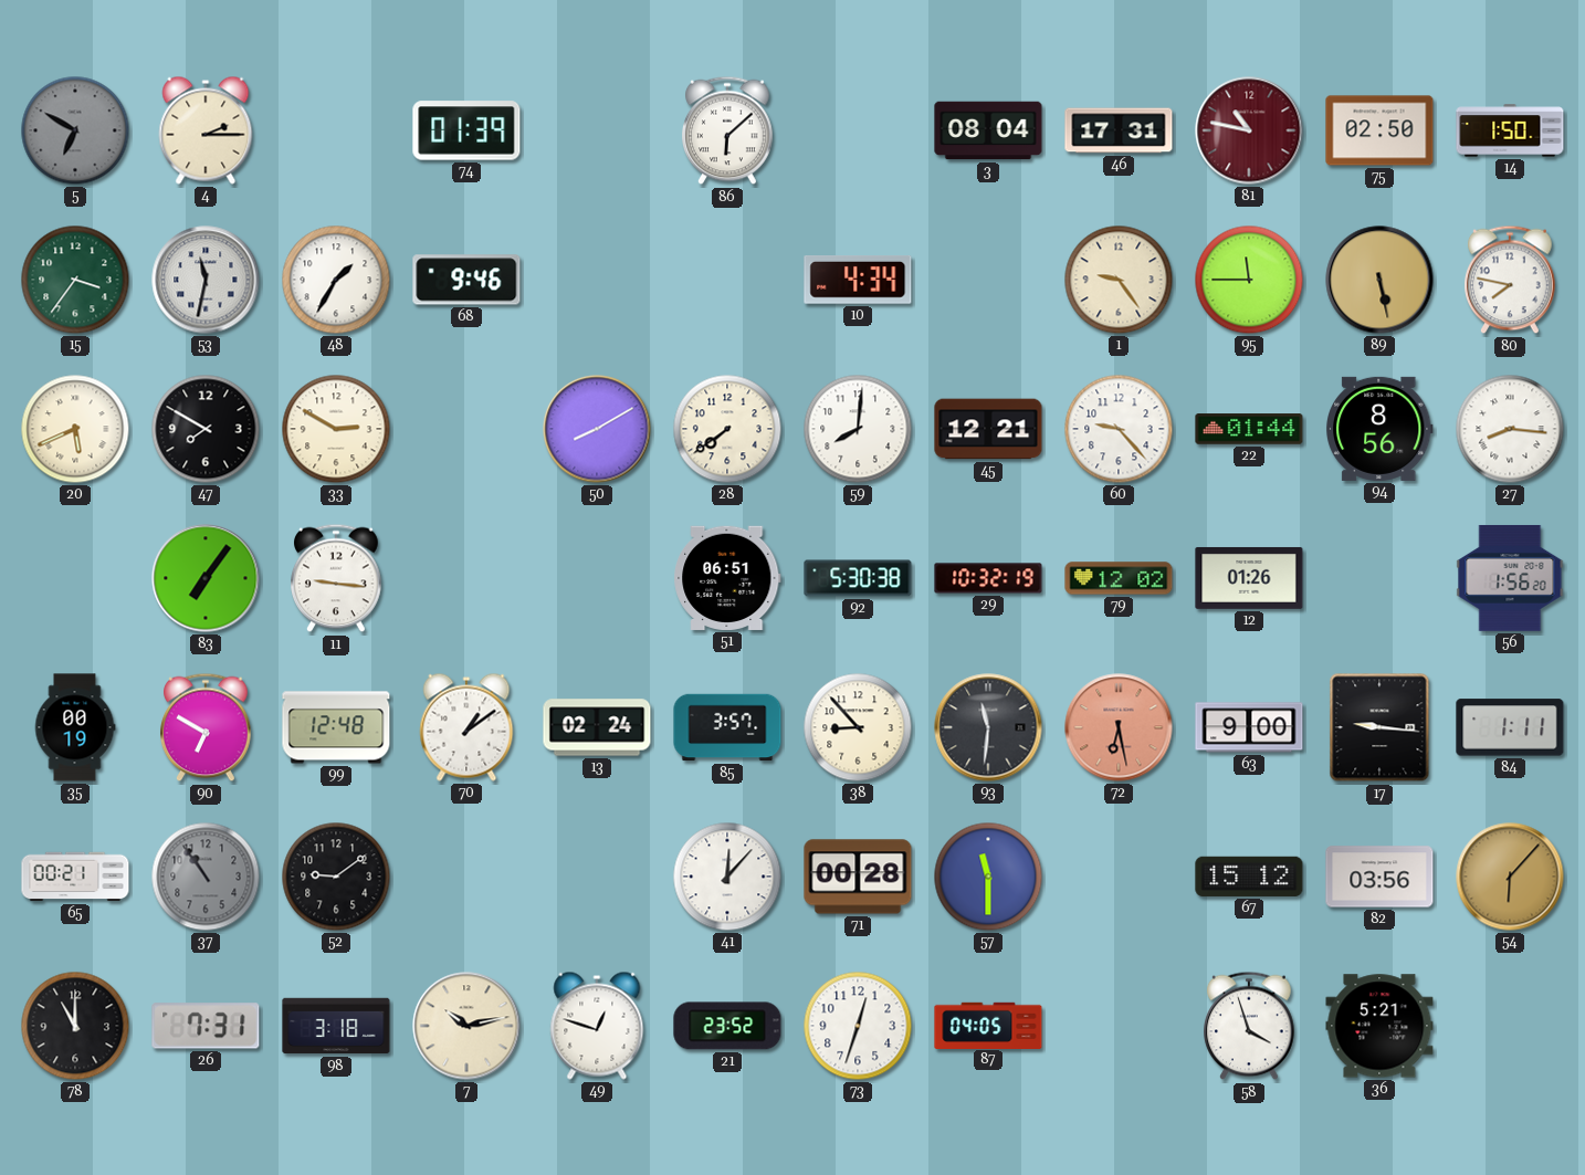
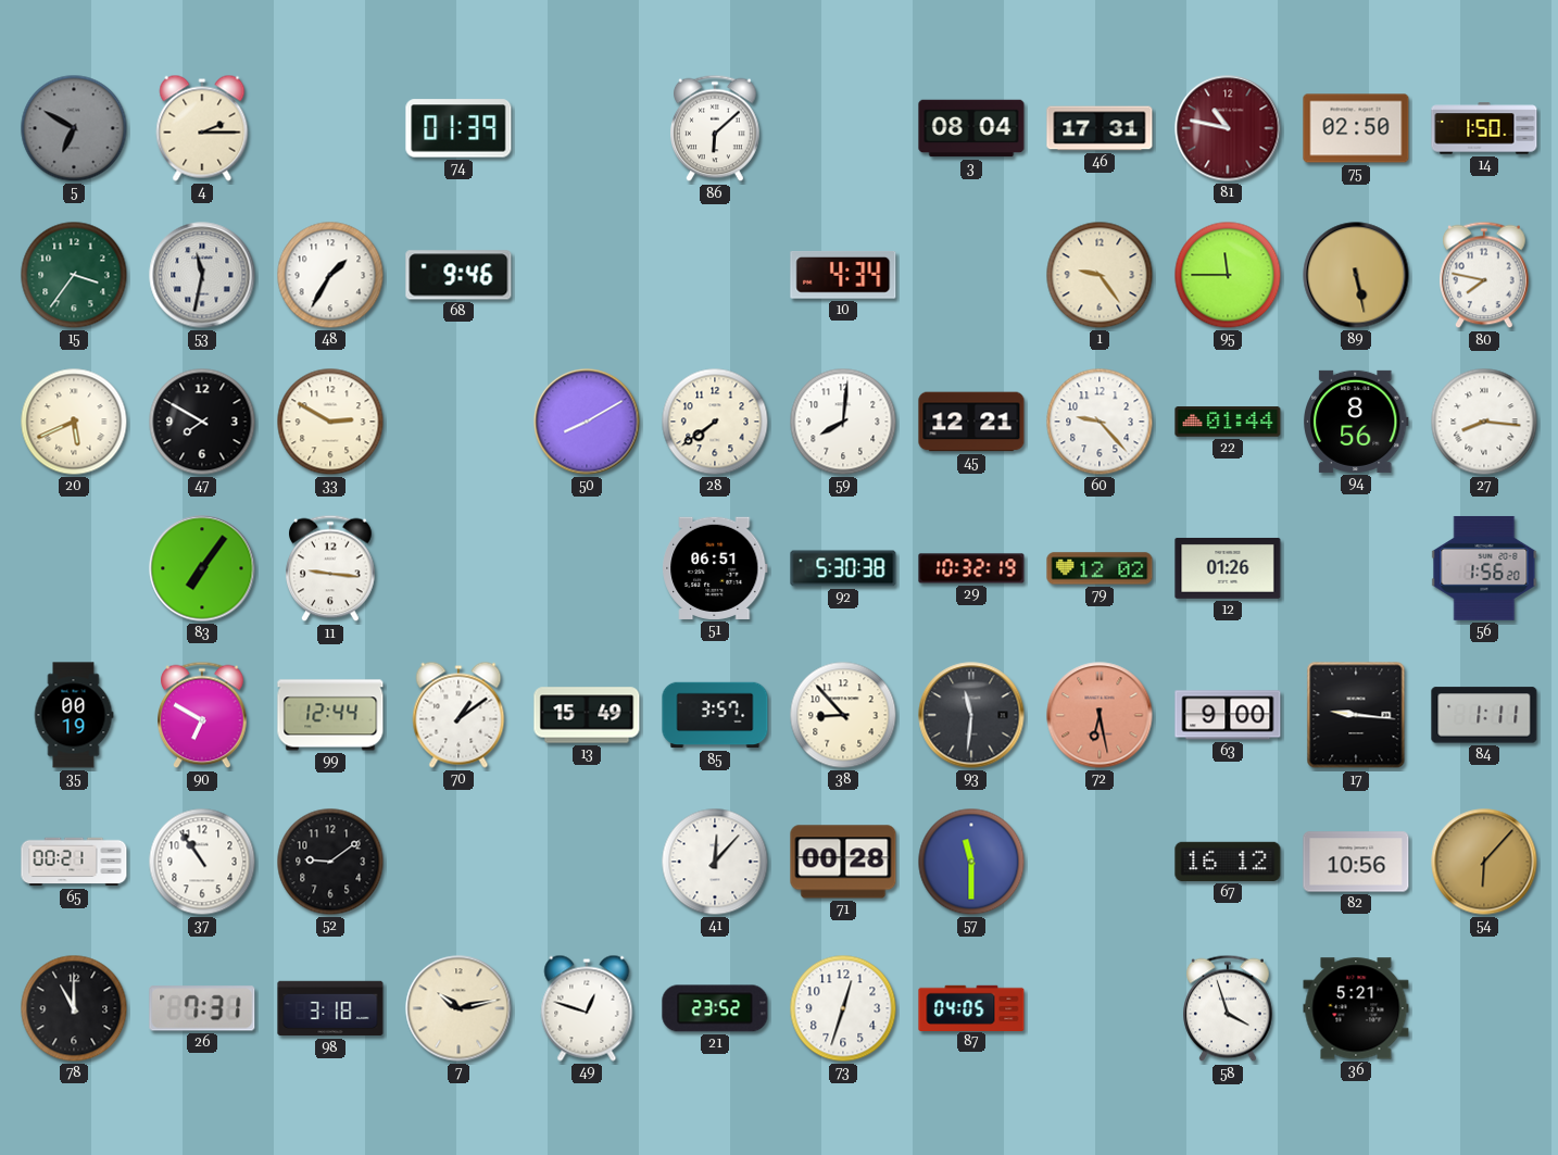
99: 12:48 -> 12:44 (330, 715)
13: 02:24 -> 15:49 (587, 715)
37 dial: grey -> white (202, 862)
67: 15:12 -> 16:12 (1228, 862)
82: 03:56 -> 10:56 (1356, 862)
